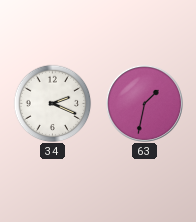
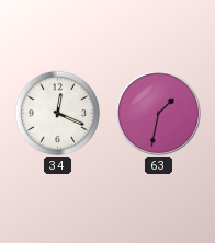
34: 2:19 -> 12:19 (57, 113)
